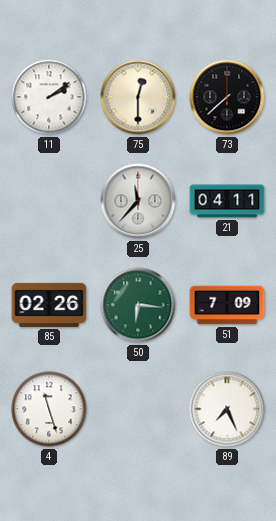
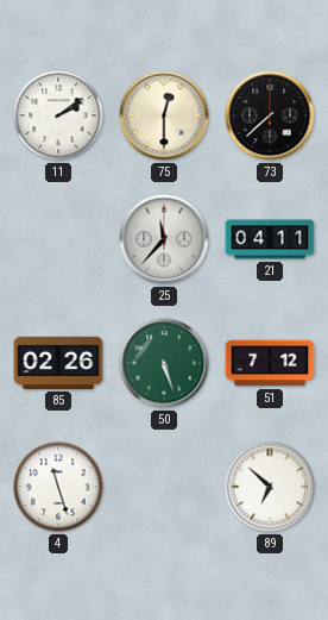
50: 6:16 -> 5:27 (164, 363)
51: 7:09 -> 7:12 (270, 363)
89: 7:26 -> 6:52 (270, 487)
